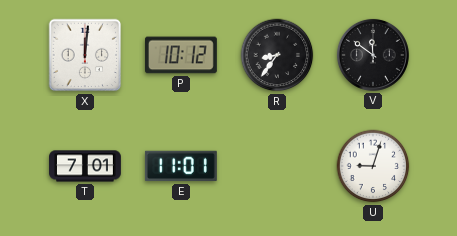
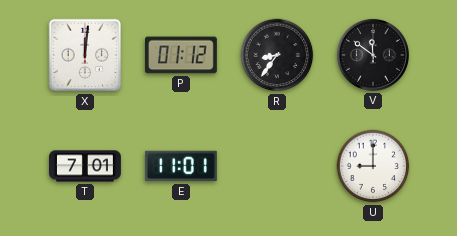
P: 10:12 -> 01:12 (181, 55)
U: 9:03 -> 9:00 (373, 166)
